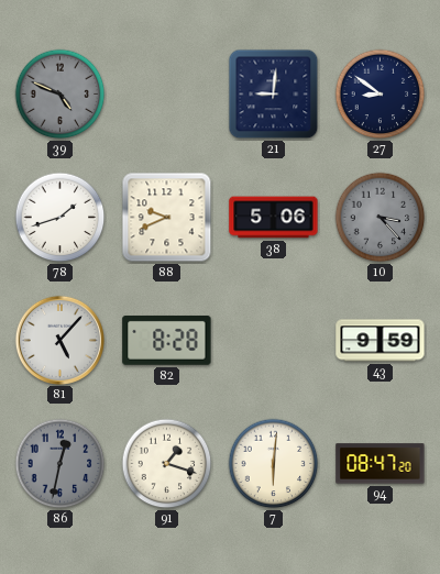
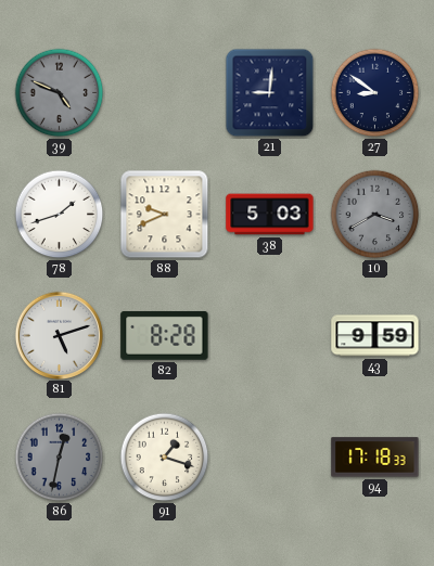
38: 5:06 -> 5:03 (270, 215)
10: 3:23 -> 3:40 (375, 215)
81: 5:07 -> 5:12 (59, 335)
7: 6:01 -> none (274, 464)
94: 08:47 -> 17:18 (375, 458)
